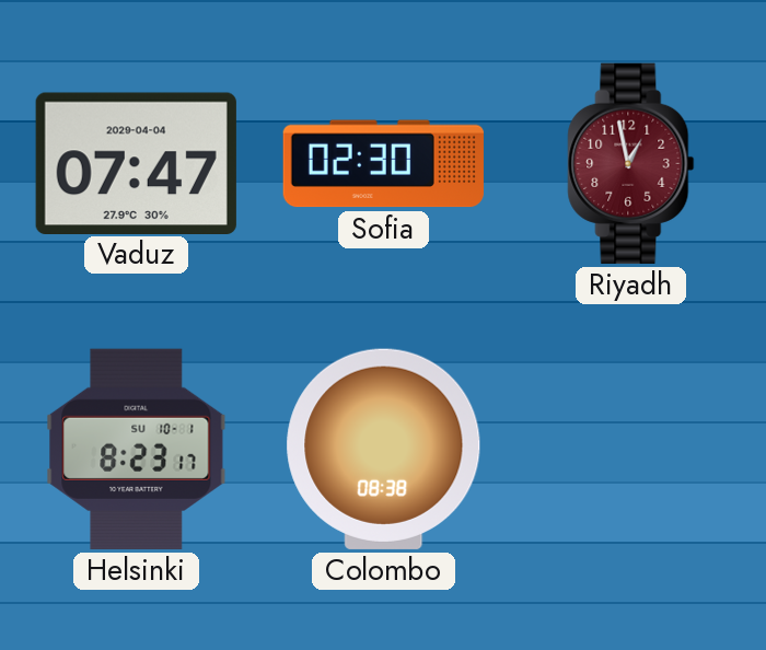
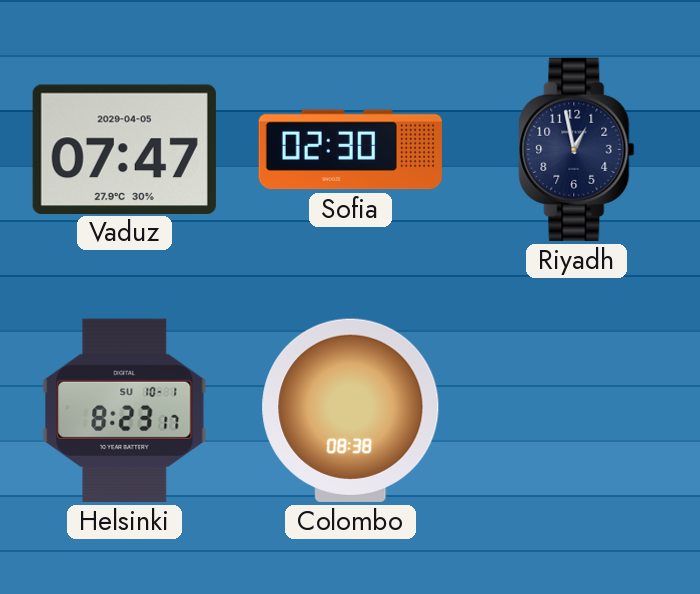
Vaduz date: 2029-04-04 -> 2029-04-05 (124, 149)
Riyadh dial: burgundy -> navy (577, 149)
